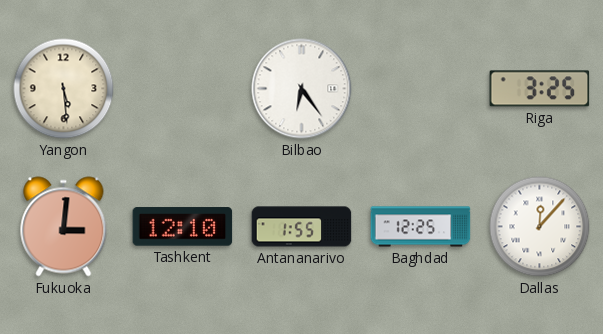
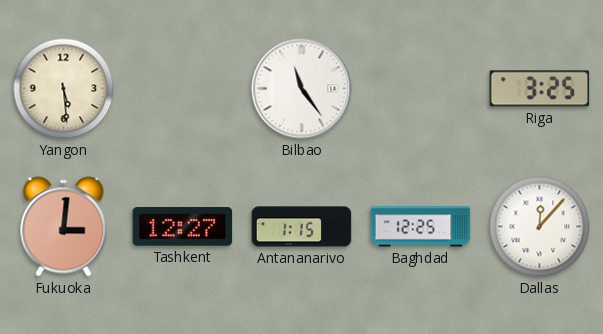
Bilbao: 6:24 -> 11:24 (302, 89)
Tashkent: 12:10 -> 12:27 (183, 227)
Antananarivo: 1:55 -> 1:15 (302, 227)
